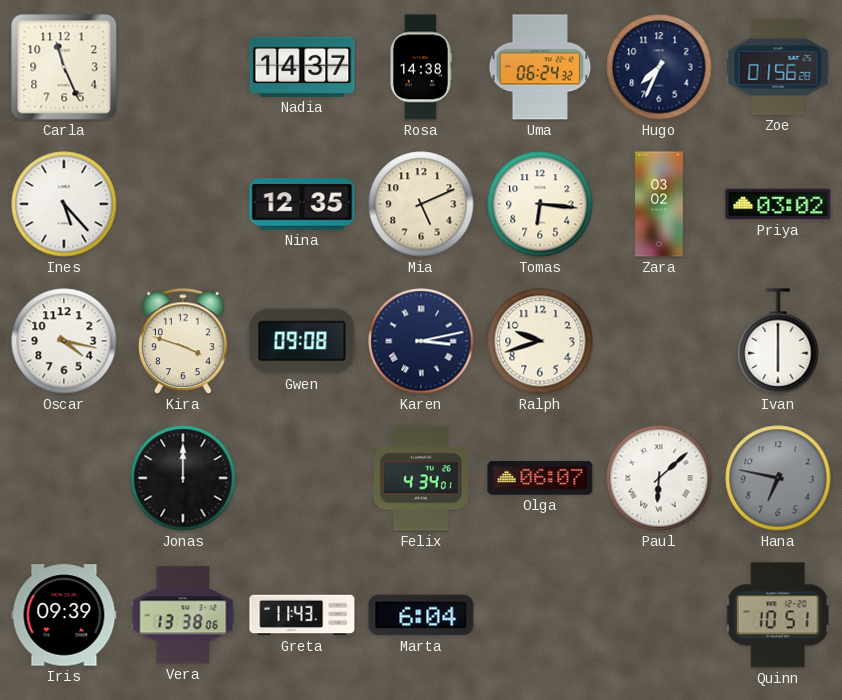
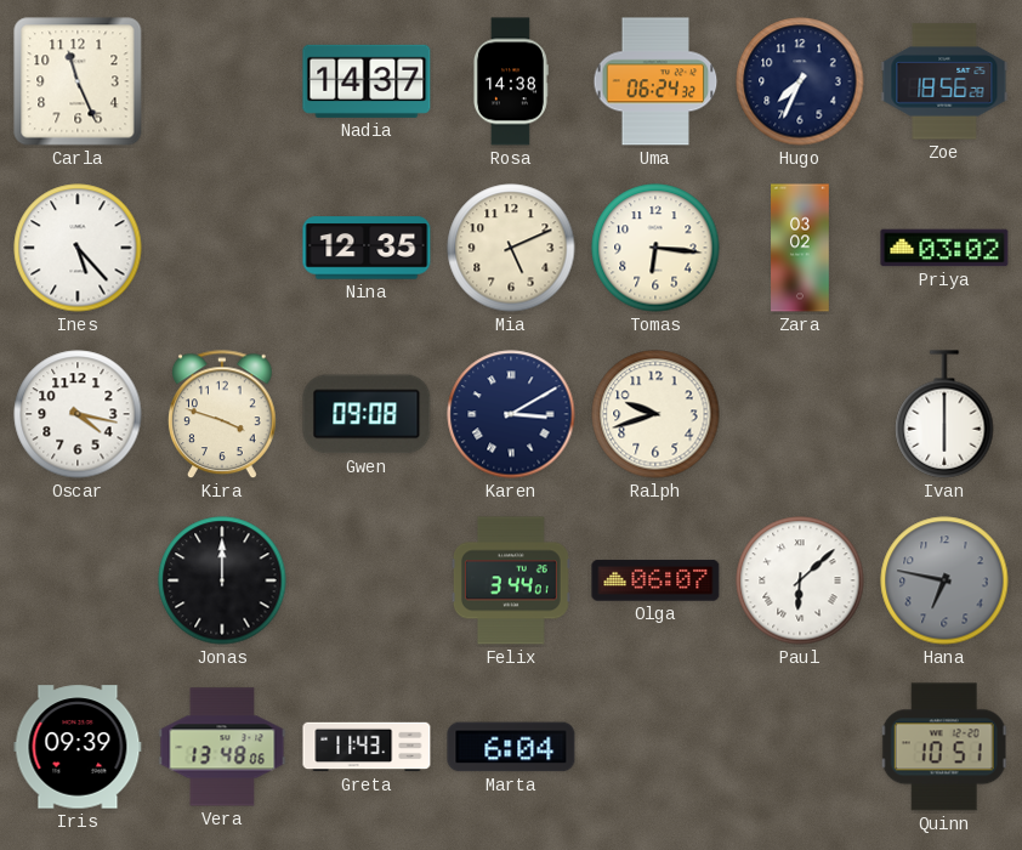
Zoe: 01:56 -> 18:56 (944, 81)
Karen: 3:13 -> 3:10 (511, 414)
Felix: 4:34 -> 3:44 (511, 580)
Vera: 13:38 -> 13:48 (222, 747)
